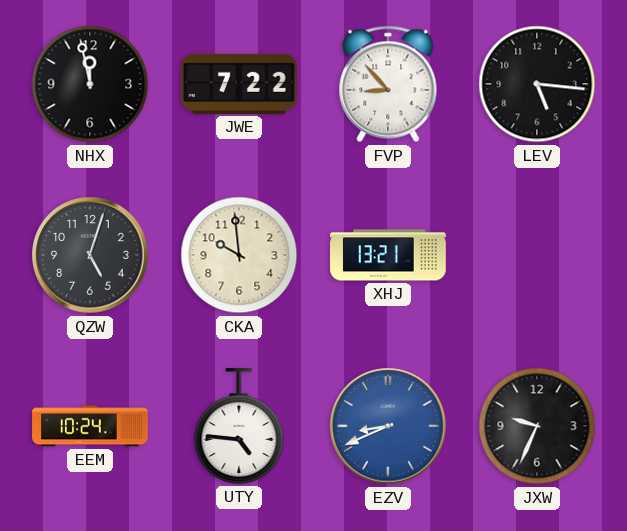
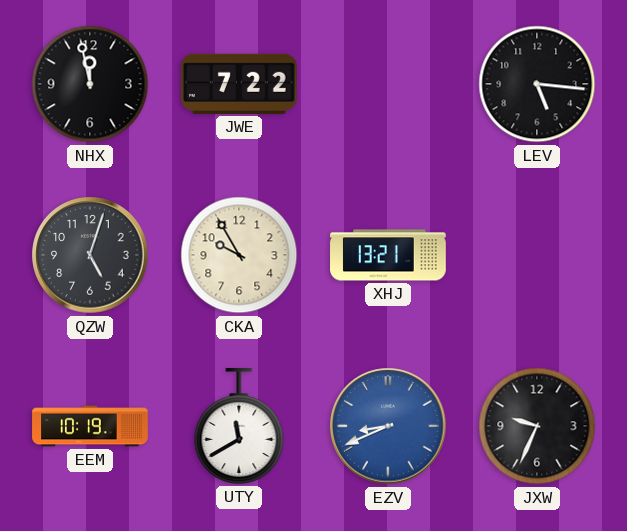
FVP: 8:53 -> none (388, 84)
CKA: 9:59 -> 9:55 (239, 255)
EEM: 10:24 -> 10:19 (90, 426)
UTY: 4:46 -> 11:40 (239, 427)
